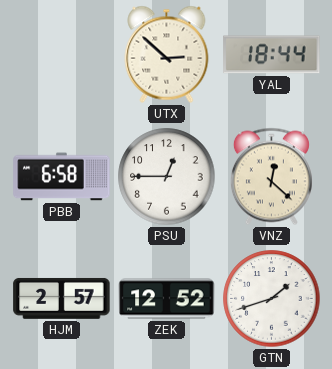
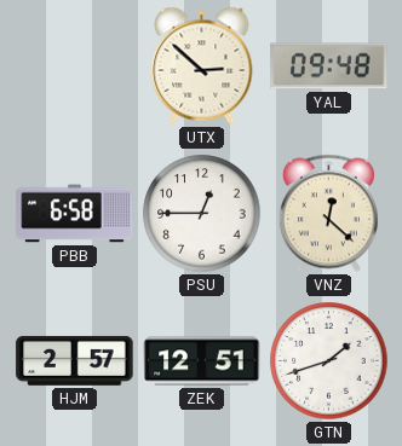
YAL: 18:44 -> 09:48 (329, 66)
ZEK: 12:52 -> 12:51 (202, 361)
